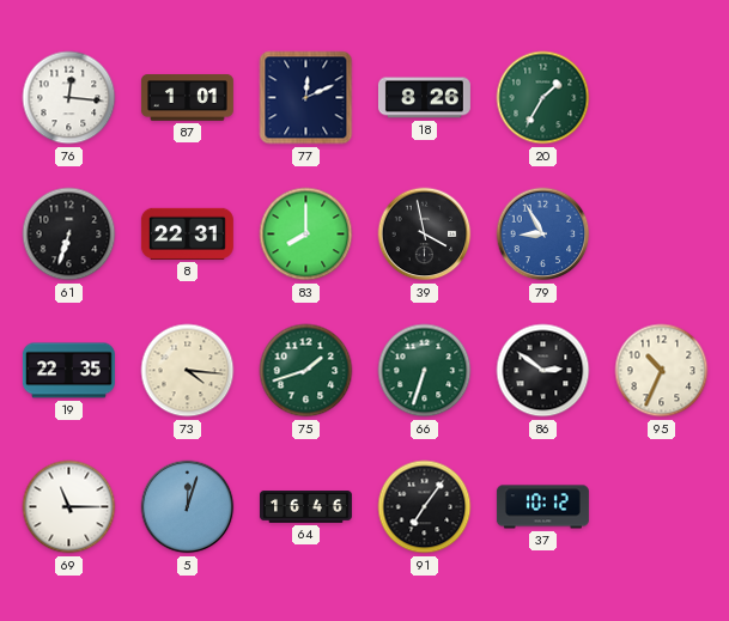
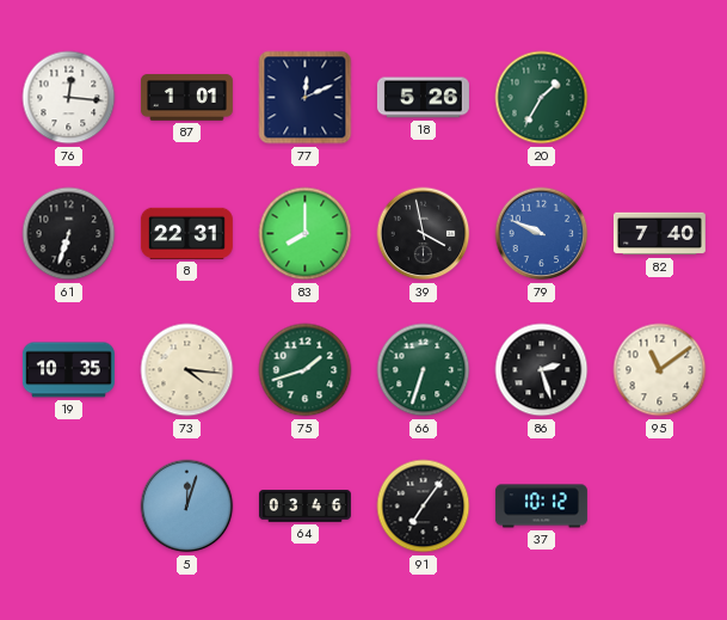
18: 8:26 -> 5:26 (423, 98)
79: 8:55 -> 9:49 (542, 234)
82: none -> 7:40 (659, 234)
19: 22:35 -> 10:35 (68, 370)
86: 2:51 -> 2:27 (542, 370)
95: 10:34 -> 11:09 (660, 370)
69: 11:15 -> none (69, 507)
64: 16:46 -> 03:46 (304, 507)
